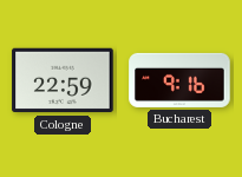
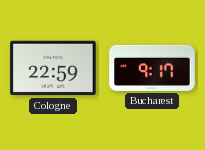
Bucharest: 9:16 -> 9:17 (152, 68)
